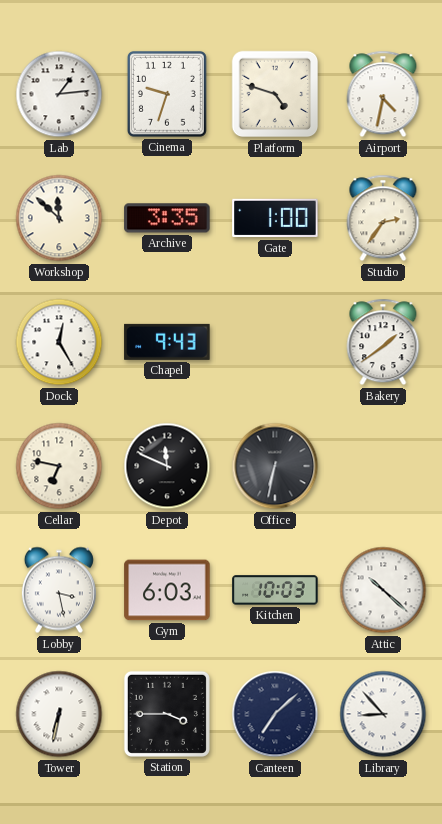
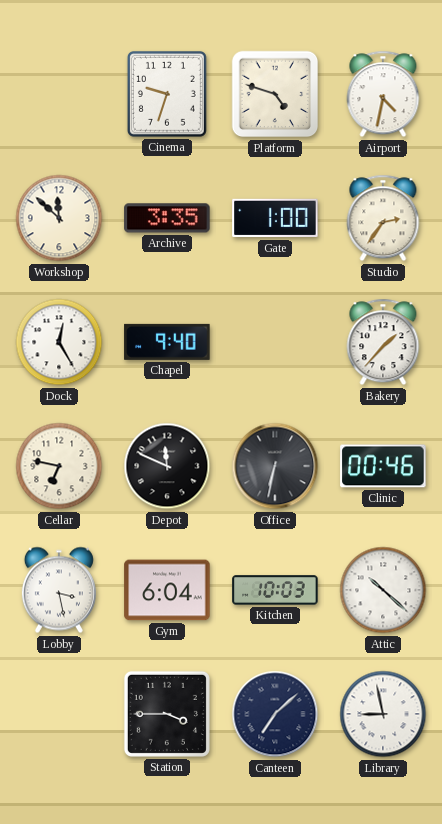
Lab: 1:14 -> none (59, 94)
Chapel: 9:43 -> 9:40 (167, 342)
Bakery: 1:39 -> 1:37 (383, 342)
Clinic: none -> 00:46 (383, 466)
Gym: 6:03 -> 6:04 (167, 590)
Tower: 6:32 -> none (59, 714)
Library: 8:53 -> 8:58 (383, 714)
